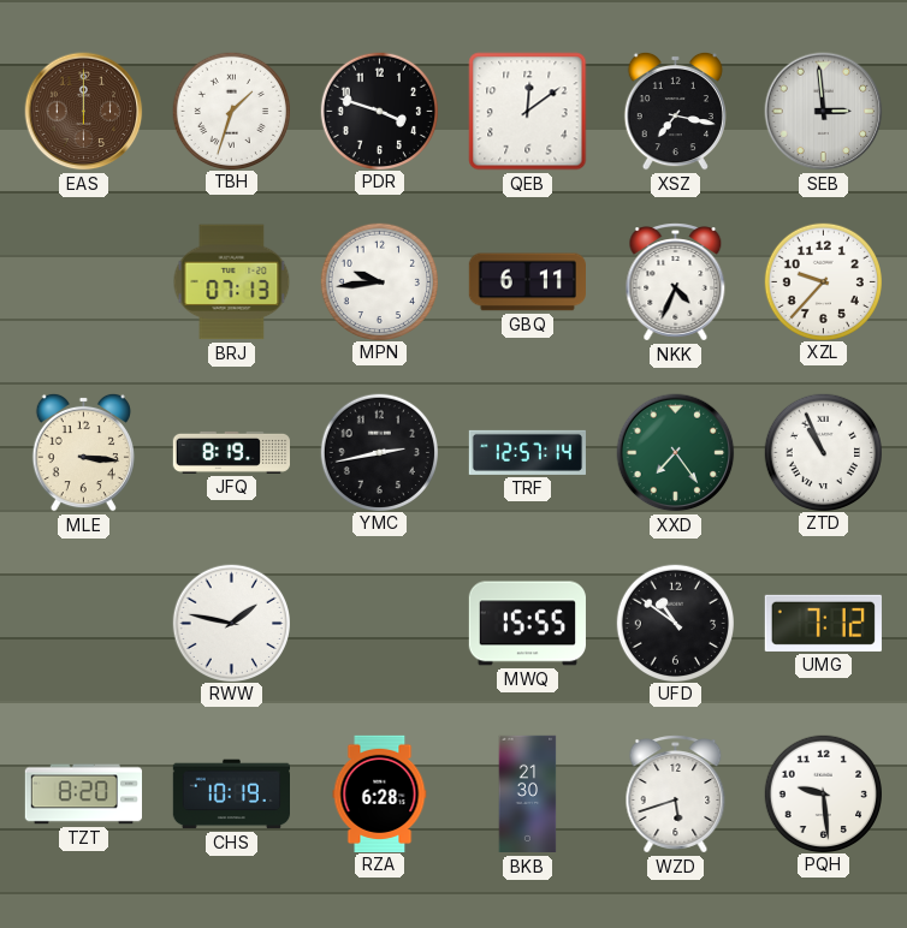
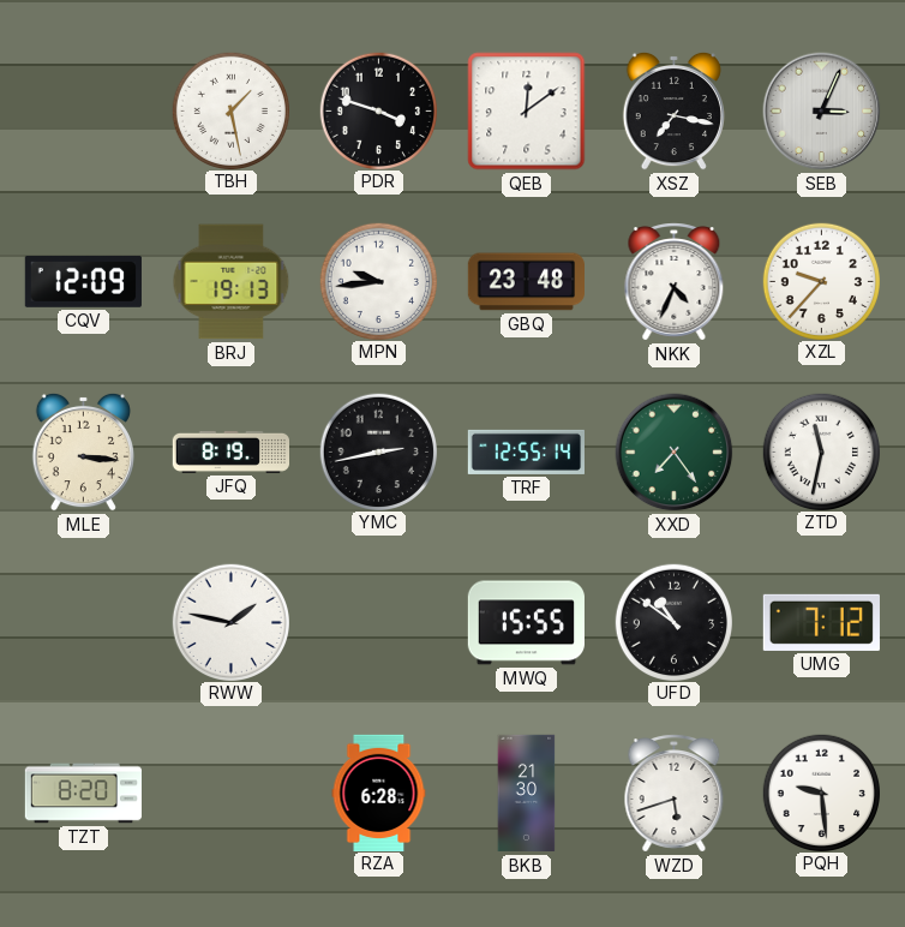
EAS: 12:00 -> none (84, 112)
TBH: 1:33 -> 1:28 (230, 110)
SEB: 2:59 -> 3:04 (822, 112)
CQV: none -> 12:09 (83, 281)
BRJ: 07:13 -> 19:13 (232, 282)
GBQ: 6:11 -> 23:48 (526, 282)
TRF: 12:57 -> 12:55 (526, 451)
ZTD: 10:56 -> 11:32 (821, 451)
CHS: 10:19 -> none (231, 795)
